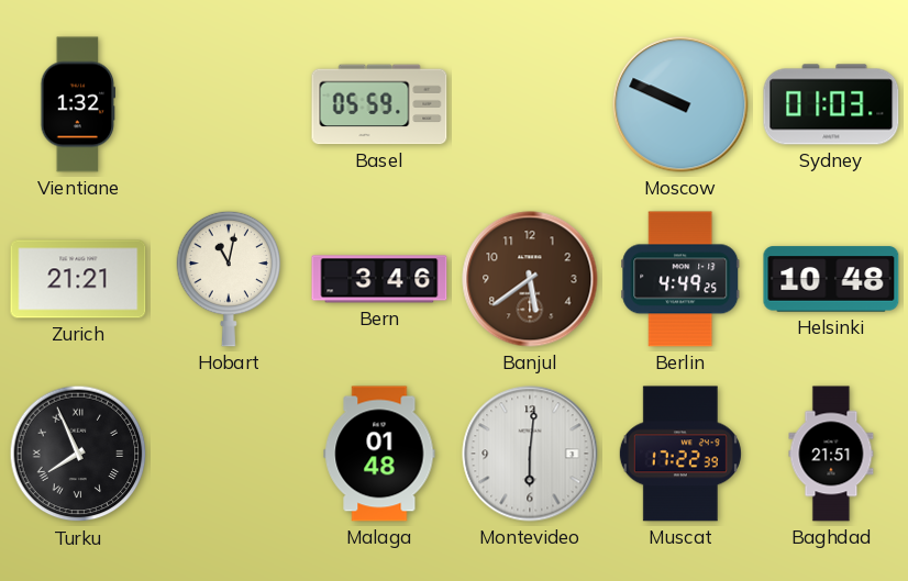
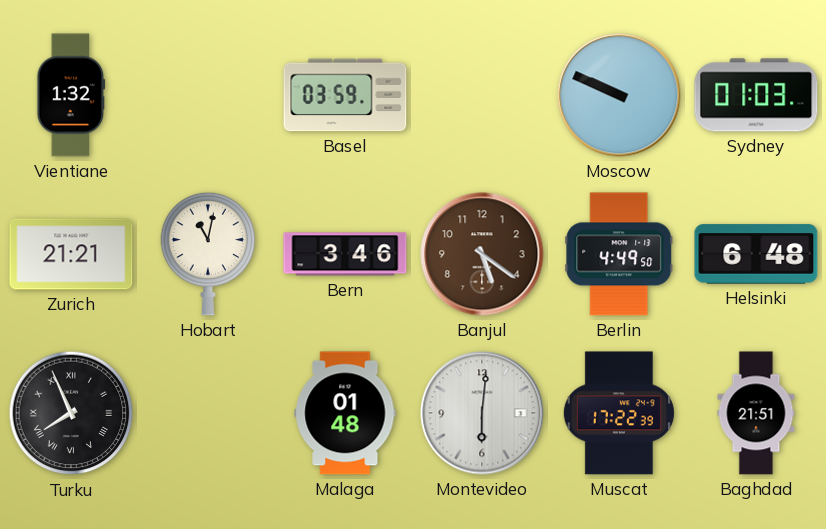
Basel: 05:59 -> 03:59 (345, 95)
Banjul: 5:39 -> 5:21 (482, 254)
Berlin: 4:49:25 -> 4:49:50 (619, 254)
Helsinki: 10:48 -> 6:48 (756, 254)
